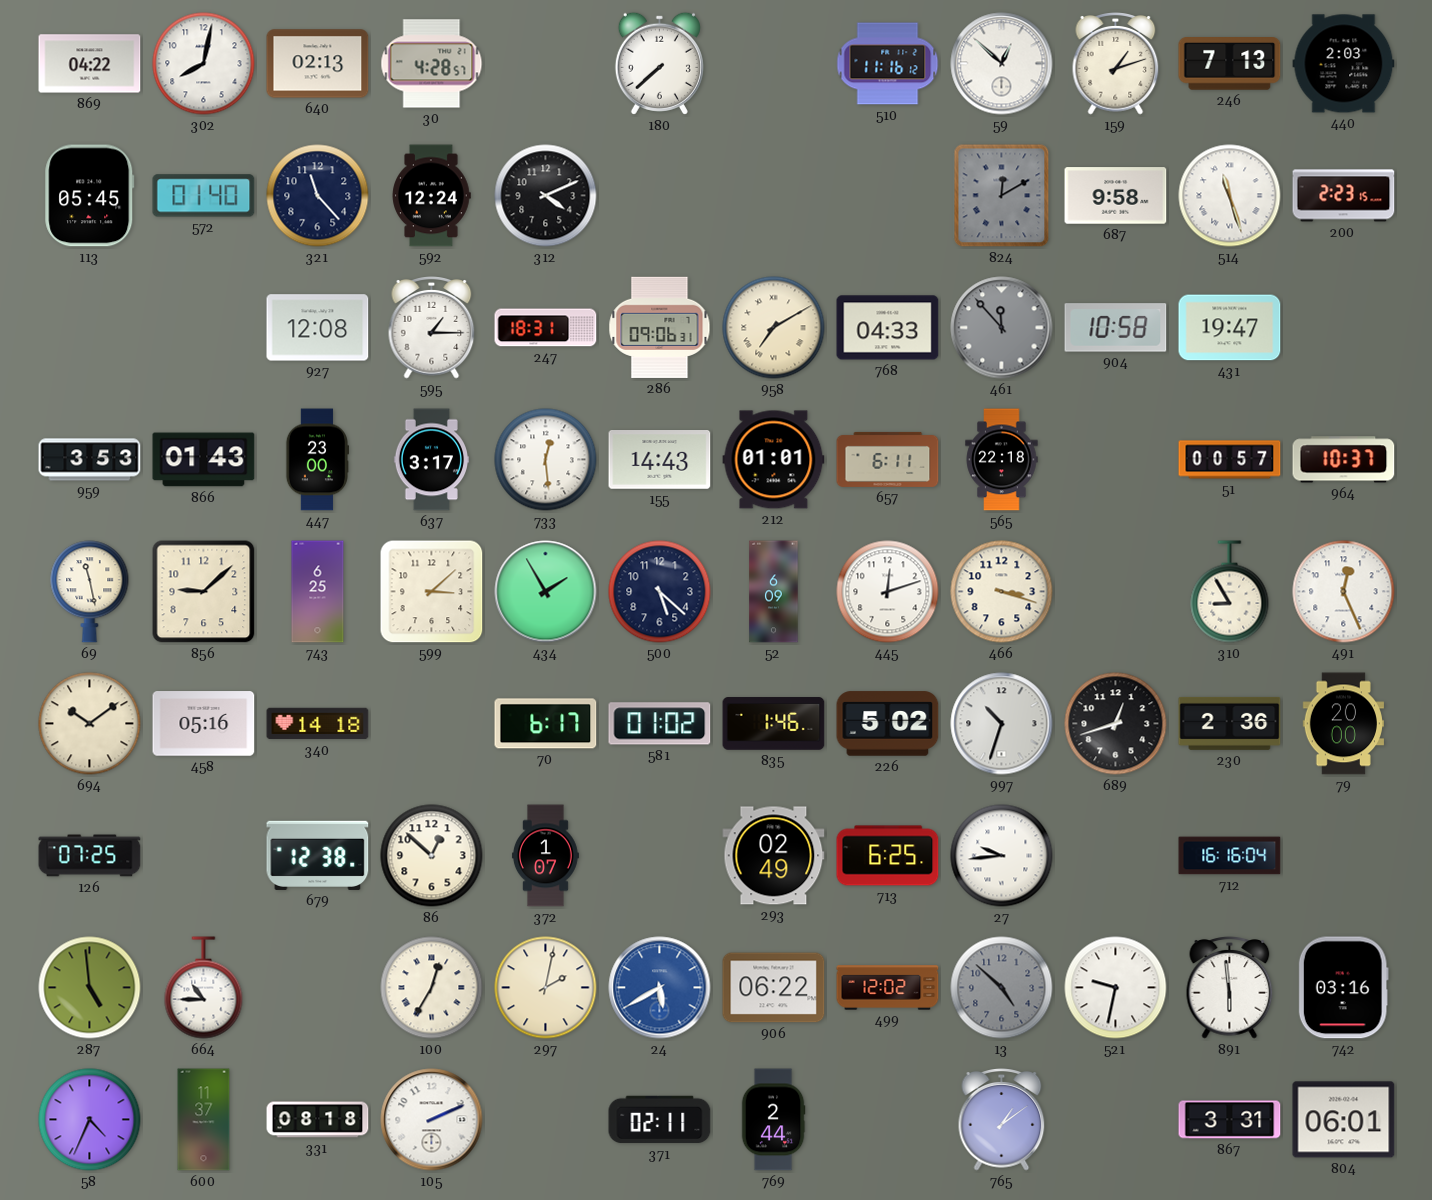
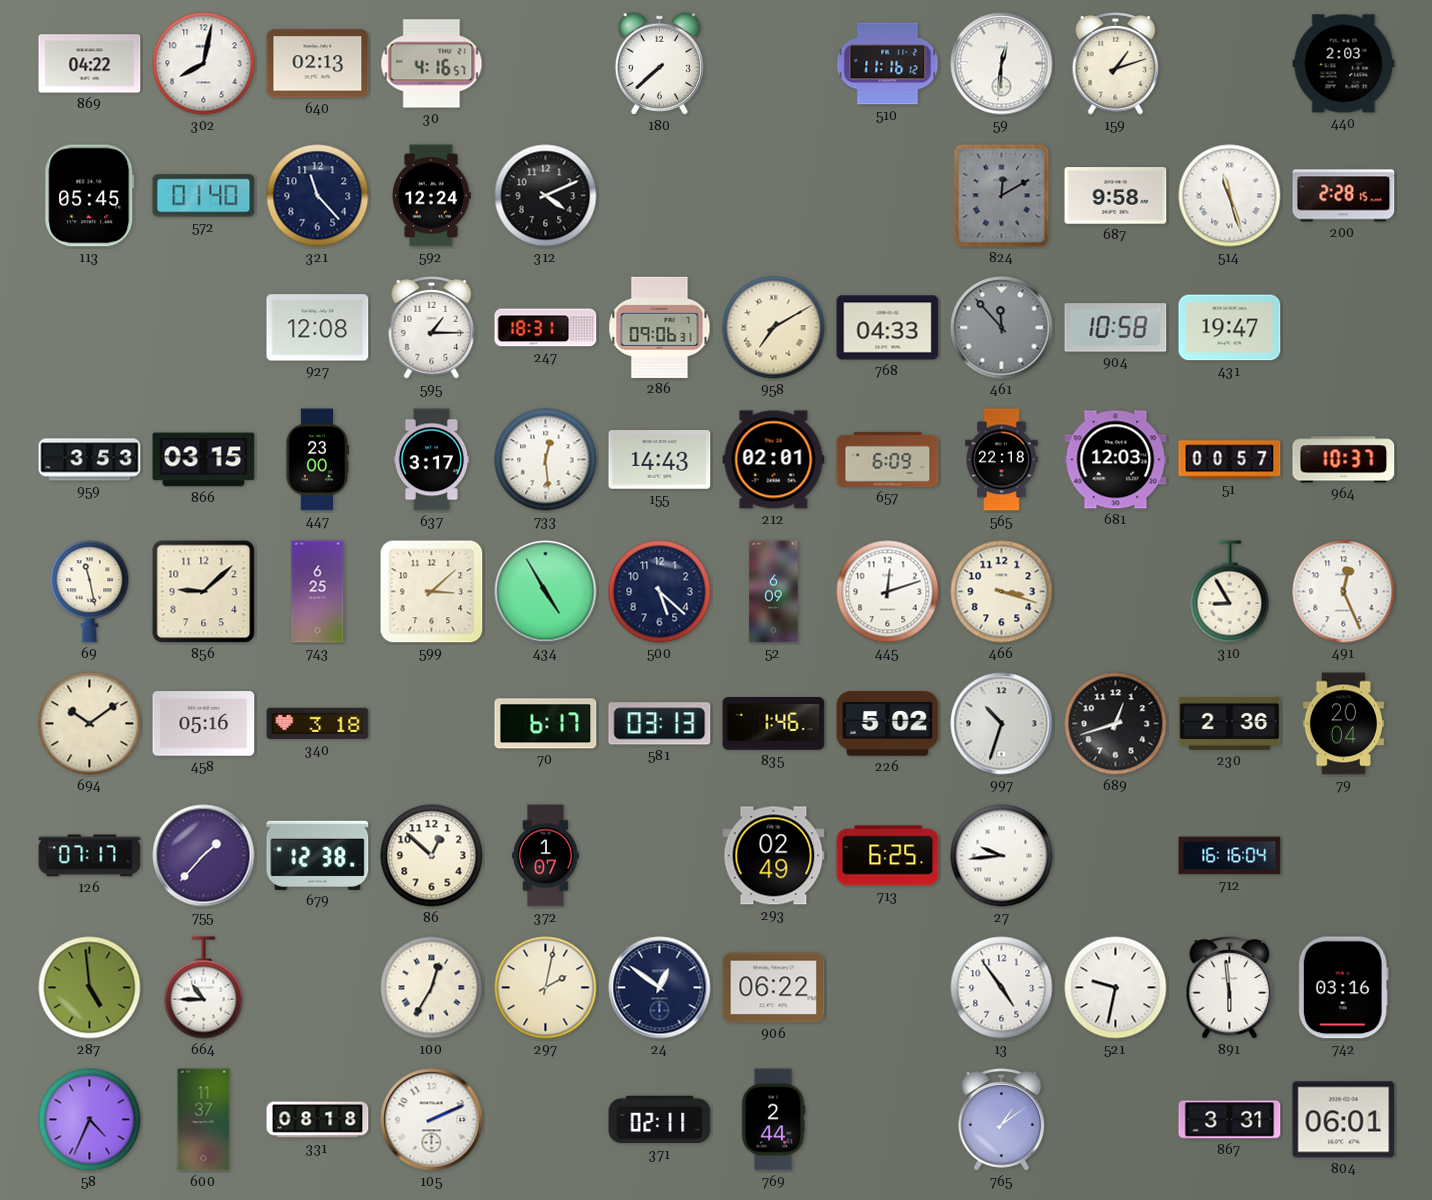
30: 4:28 -> 4:16 (432, 64)
59: 12:52 -> 12:31 (1002, 64)
246: 7:13 -> none (1230, 64)
200: 2:23 -> 2:28 (1344, 196)
866: 01:43 -> 03:15 (204, 460)
212: 01:01 -> 02:01 (774, 460)
657: 6:11 -> 6:09 (888, 459)
681: none -> 12:03 (1116, 460)
434: 1:55 -> 4:55 (546, 592)
340: 14:18 -> 3:18 (318, 724)
581: 01:02 -> 03:13 (660, 724)
79: 20:00 -> 20:04 (1343, 724)
126: 07:25 -> 07:17 (90, 856)
755: none -> 1:37 (204, 856)
24: 5:40 -> 12:51 (660, 988)
24 dial: blue -> navy (660, 988)
499: 12:02 -> none (888, 988)
13: 4:52 -> 4:54 (1002, 988)
13 dial: grey -> white (1002, 988)
